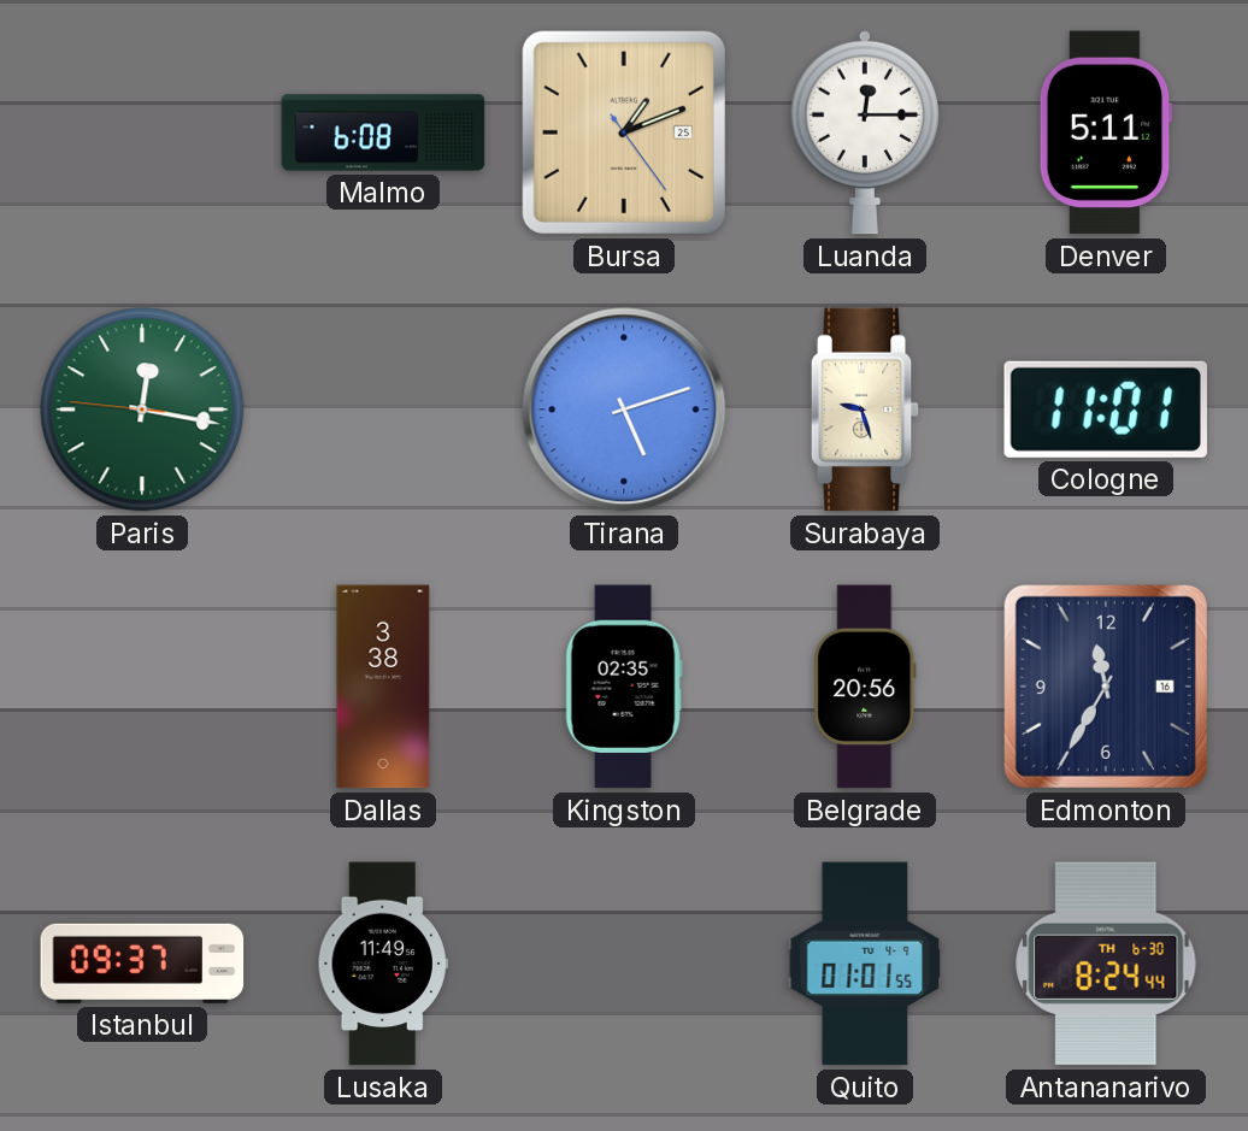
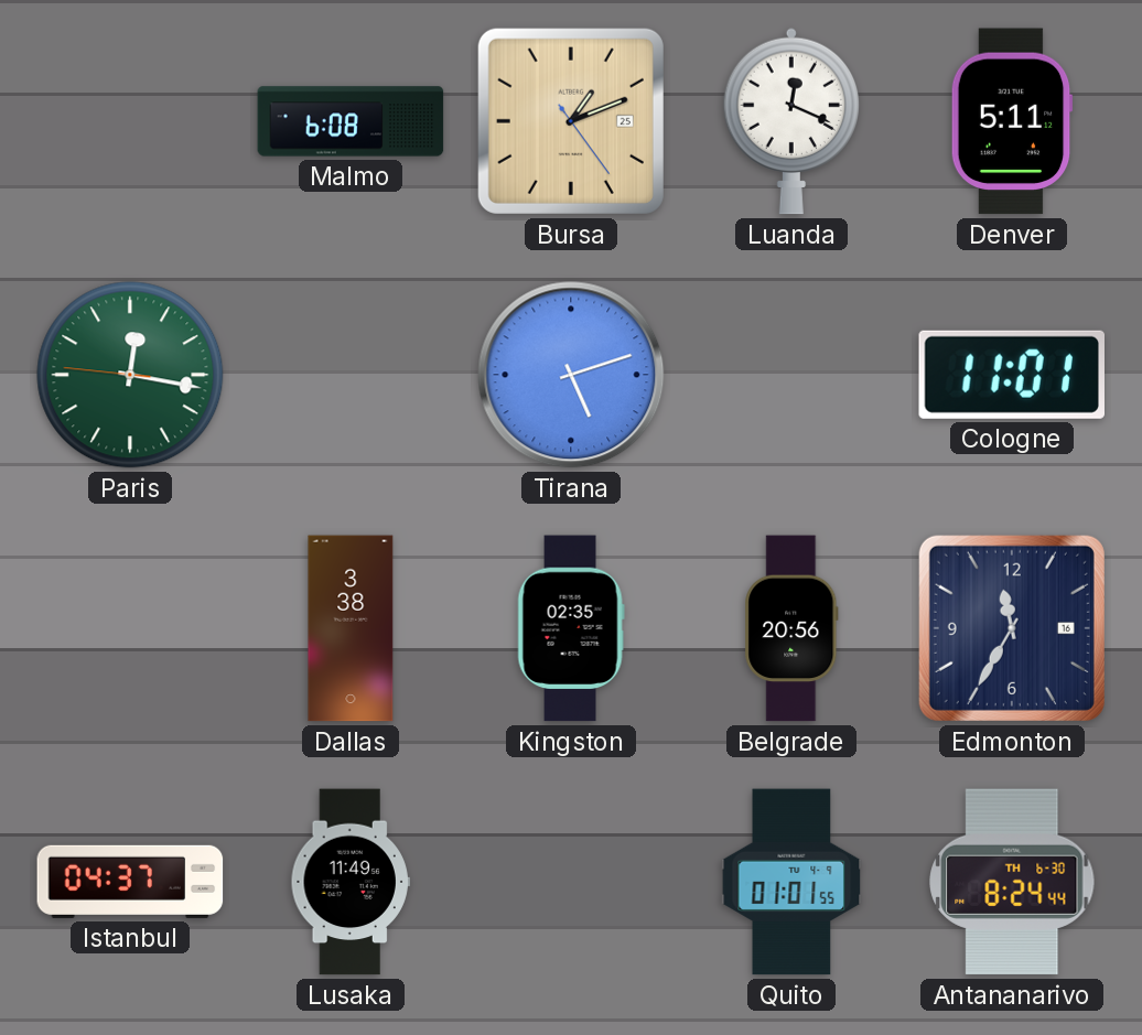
Luanda: 12:15 -> 12:19 (791, 121)
Surabaya: 9:27 -> none (865, 410)
Istanbul: 09:37 -> 04:37 (130, 882)
